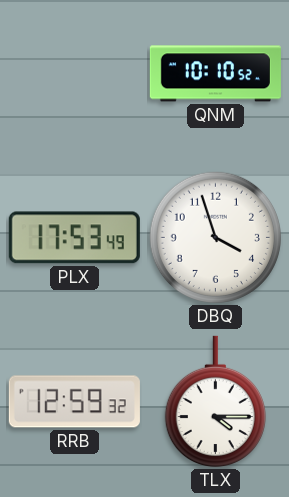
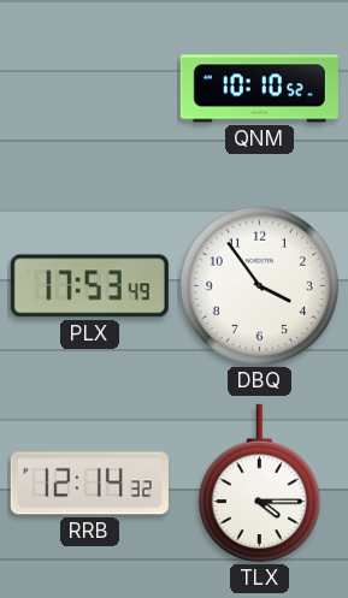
DBQ: 3:57 -> 3:54 (259, 285)
RRB: 12:59 -> 12:14 (89, 484)
